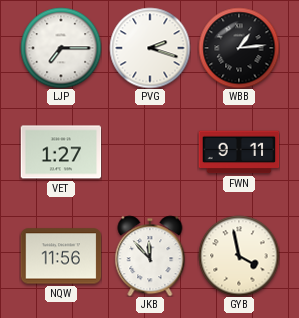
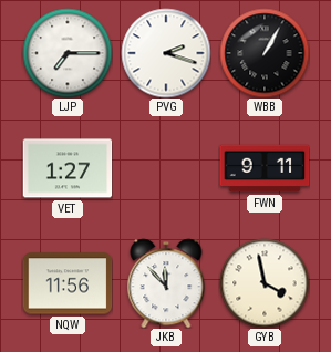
WBB: 1:14 -> 1:05 (265, 53)
